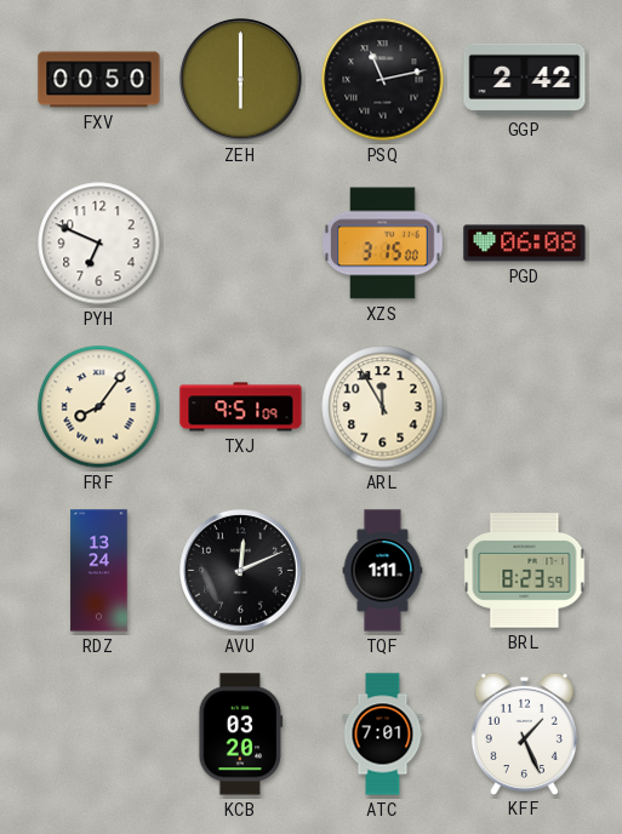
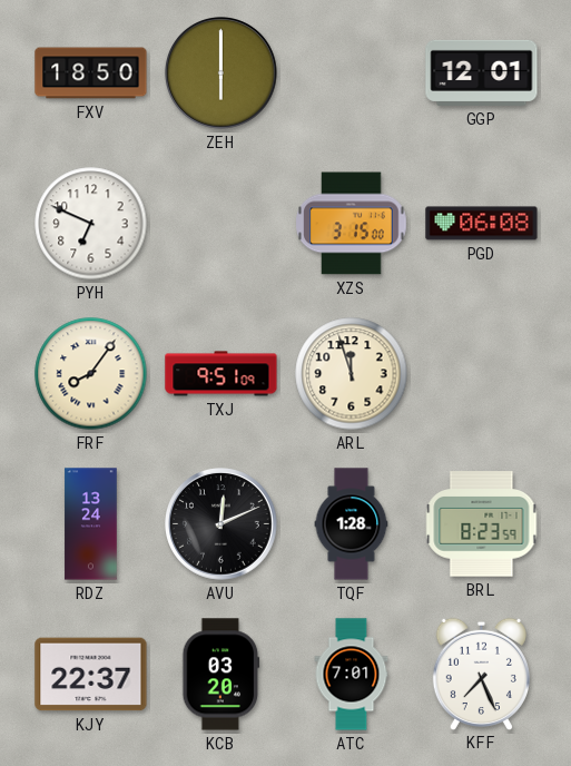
FXV: 00:50 -> 18:50 (91, 73)
PSQ: 11:13 -> none (383, 80)
GGP: 2:42 -> 12:01 (482, 72)
ARL: 11:55 -> 11:57 (352, 374)
TQF: 1:11 -> 1:28 (352, 524)
KJY: none -> 22:37 (91, 675)
KFF: 1:26 -> 7:26 (481, 674)
